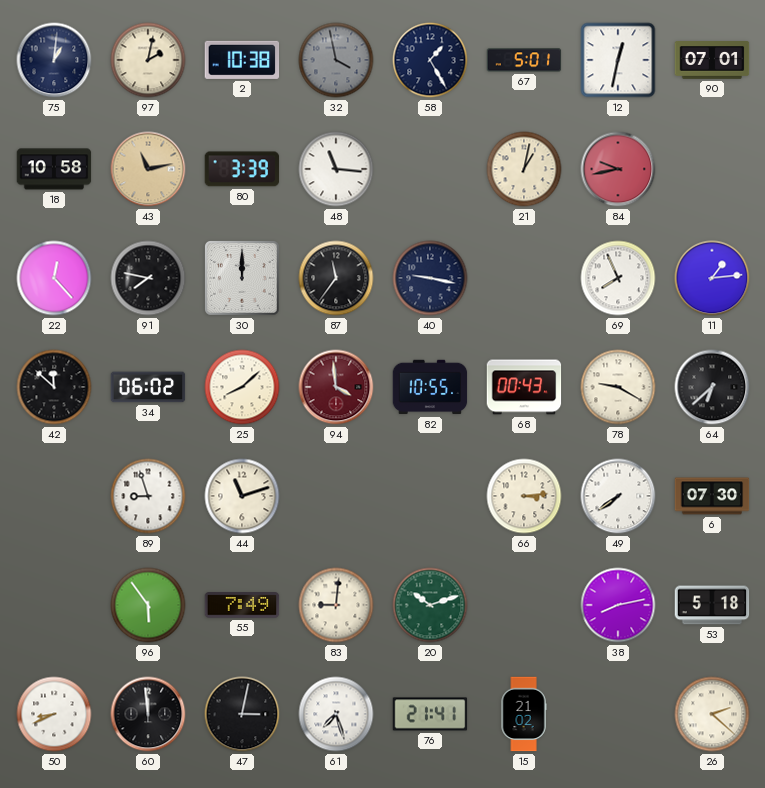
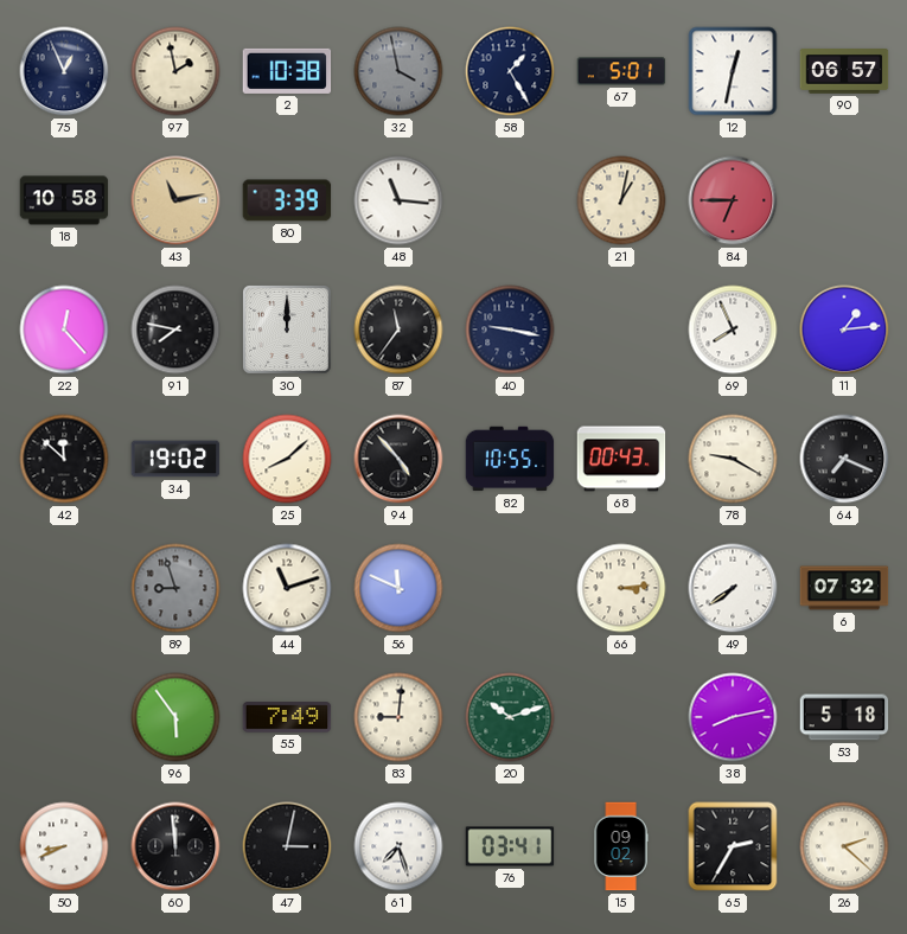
75: 1:01 -> 12:56 (64, 71)
97: 2:02 -> 1:58 (175, 71)
90: 07:01 -> 06:57 (844, 72)
84: 9:43 -> 6:45 (733, 200)
34: 06:02 -> 19:02 (175, 459)
94: 3:59 -> 4:53 (398, 459)
94 dial: burgundy -> black (398, 459)
64: 6:38 -> 7:19 (844, 459)
89 dial: white -> grey (175, 588)
56: none -> 11:49 (398, 588)
6: 07:30 -> 07:32 (844, 588)
76: 21:41 -> 03:41 (510, 846)
15: 21:02 -> 09:02 (621, 846)
65: none -> 2:35 (733, 846)
